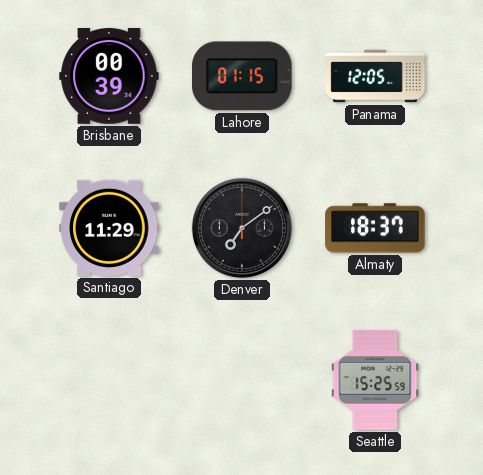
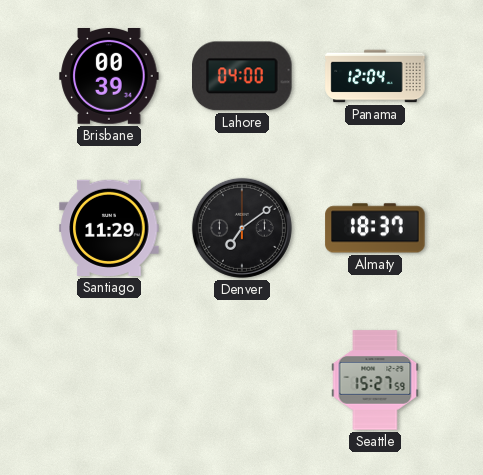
Lahore: 01:15 -> 04:00 (242, 76)
Panama: 12:05 -> 12:04 (375, 76)
Seattle: 15:25 -> 15:27 (375, 380)
